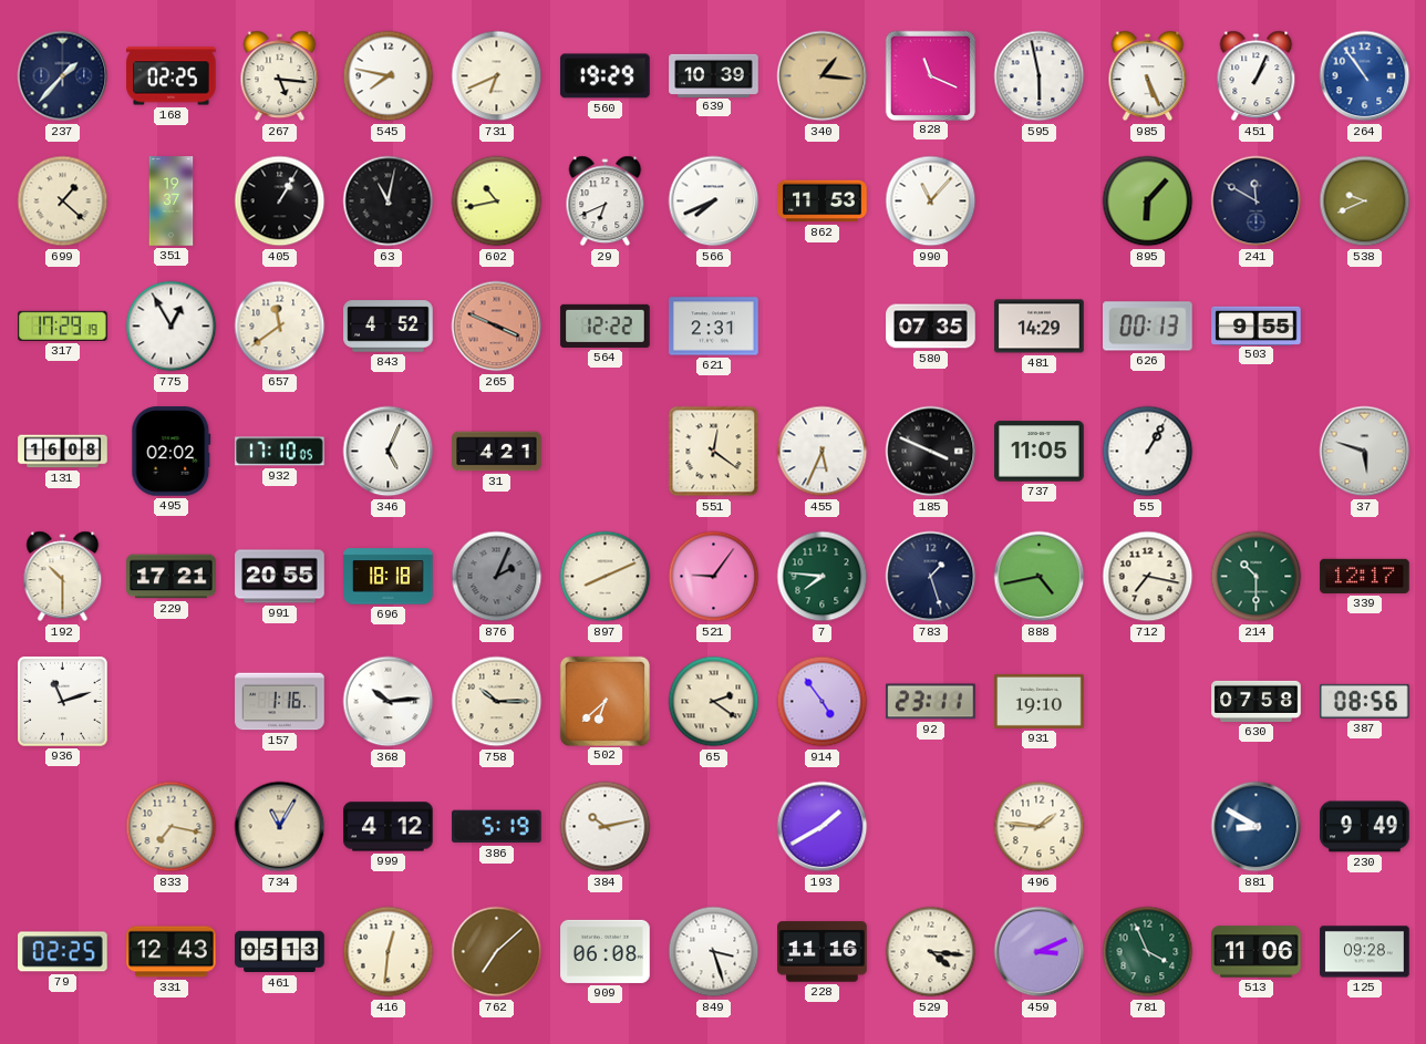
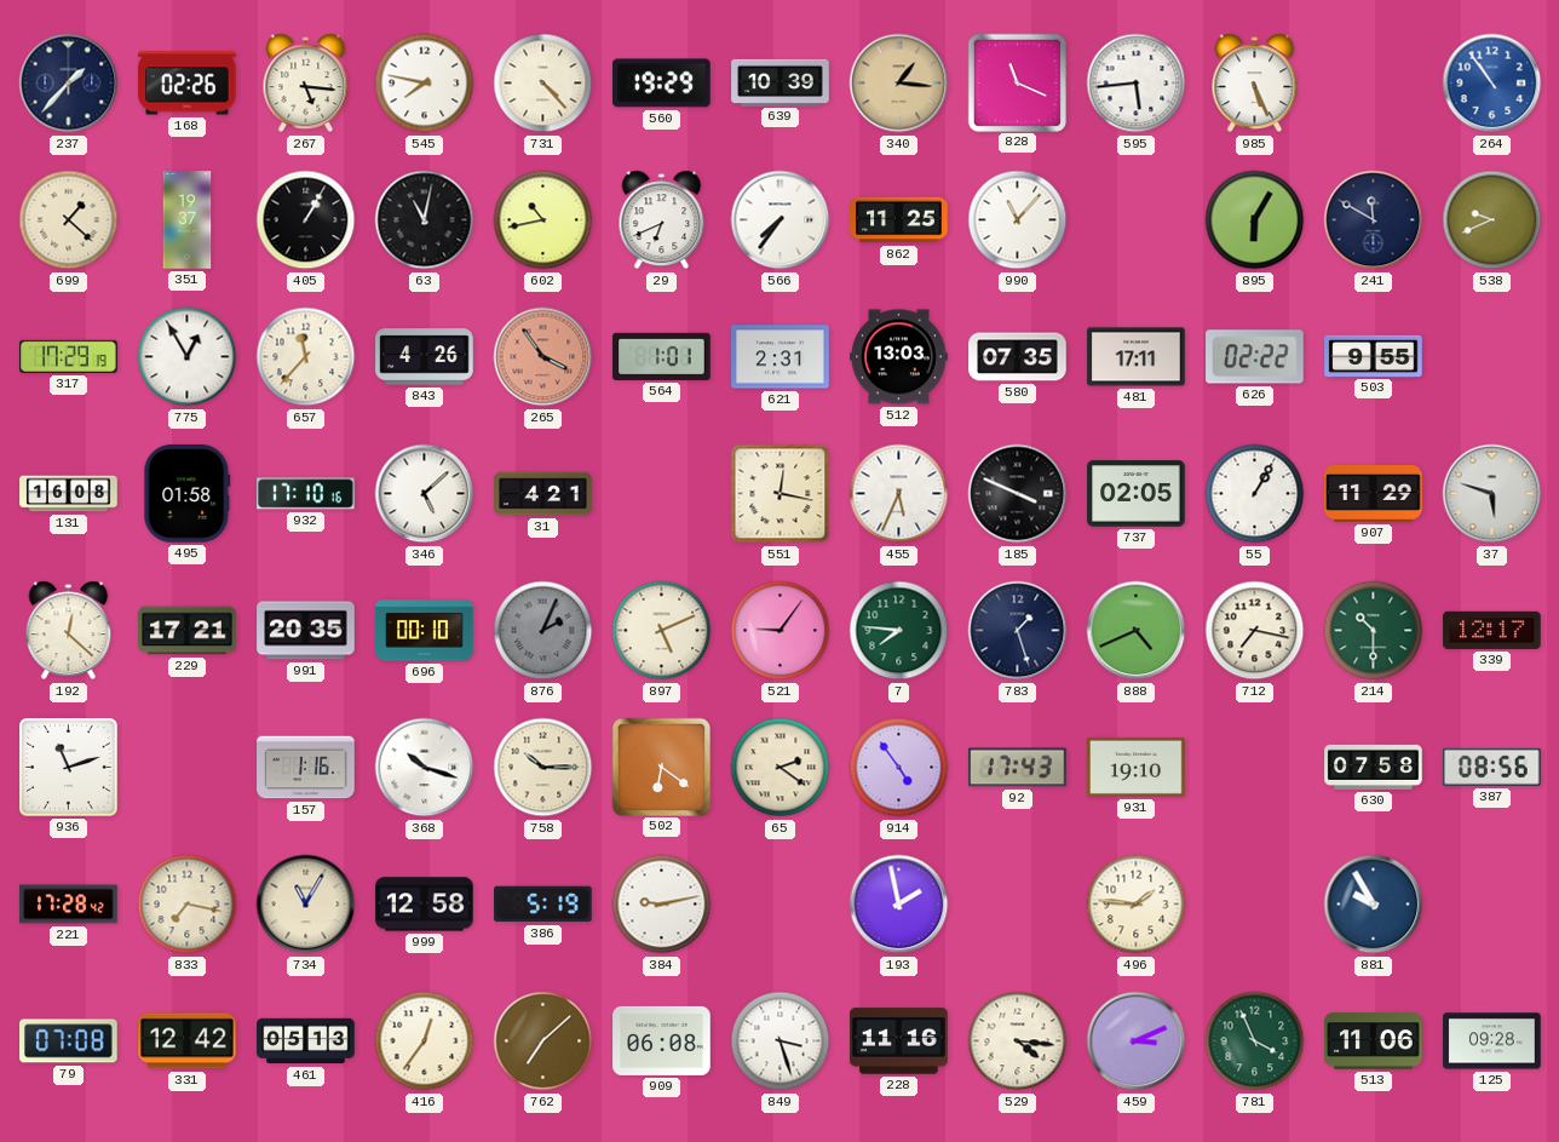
168: 02:25 -> 02:26 (188, 84)
731: 6:41 -> 4:23 (543, 84)
595: 5:58 -> 5:44 (1137, 84)
451: 1:04 -> none (1257, 76)
566: 7:41 -> 7:36 (781, 220)
862: 11:53 -> 11:25 (899, 220)
895: 6:07 -> 6:05 (1255, 220)
657: 11:39 -> 11:37 (306, 357)
843: 4:52 -> 4:26 (425, 357)
265: 3:49 -> 3:54 (543, 357)
564: 12:22 -> 1:01 (662, 356)
512: none -> 13:03 (899, 357)
481: 14:29 -> 17:11 (1137, 357)
626: 00:13 -> 02:22 (1255, 357)
495: 02:02 -> 01:58 (188, 494)
932: 17:10:05 -> 17:10:16 (306, 494)
346: 5:04 -> 5:08 (425, 494)
551: 12:21 -> 12:17 (781, 494)
737: 11:05 -> 02:05 (1137, 494)
907: none -> 11:29 (1374, 494)
192: 10:30 -> 12:22 (69, 631)
991: 20:55 -> 20:35 (306, 631)
696: 18:18 -> 00:10 (425, 631)
897: 8:11 -> 5:11 (662, 631)
888: 4:43 -> 4:41 (1137, 631)
368: 10:14 -> 10:18 (425, 768)
502: 6:38 -> 6:21 (661, 767)
92: 23:11 -> 17:43 (1018, 768)
221: none -> 17:28 (69, 905)
999: 4:12 -> 12:58 (425, 905)
384: 10:13 -> 9:13 (662, 905)
193: 1:40 -> 1:58 (899, 905)
881: 8:50 -> 9:55 (1374, 905)
230: 9:49 -> none (1365, 827)
79: 02:25 -> 07:08 (69, 1041)
331: 12:43 -> 12:42 (188, 1041)
416: 12:31 -> 12:36 (425, 1041)
